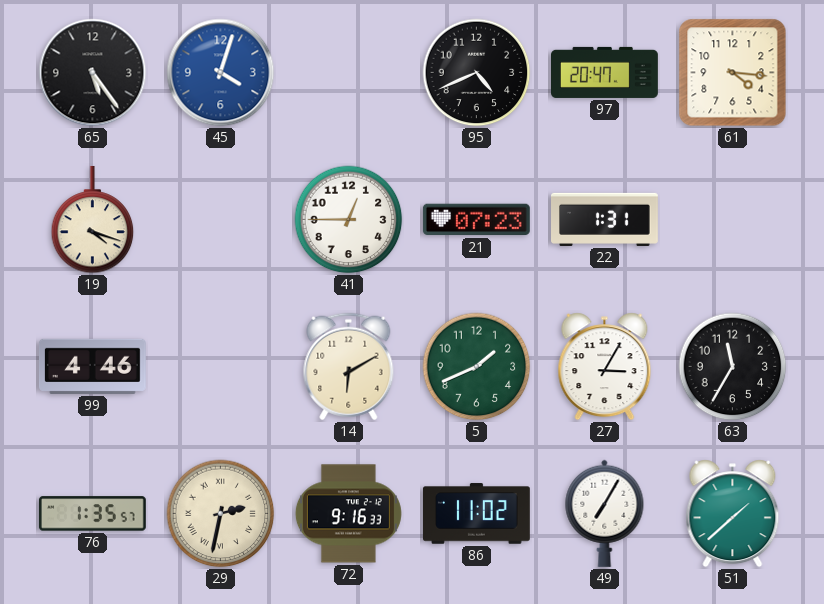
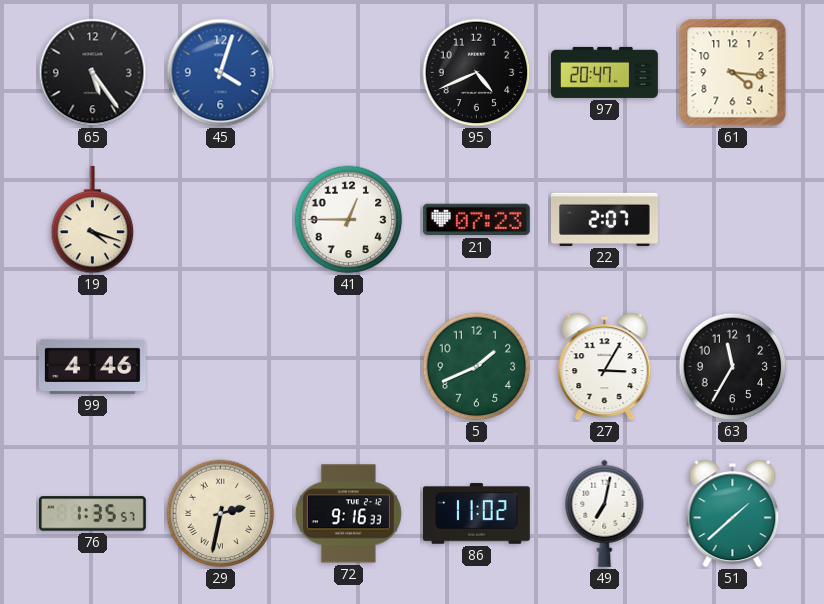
22: 1:31 -> 2:07 (605, 219)
14: 6:10 -> none (349, 367)
49: 7:05 -> 7:02 (605, 513)
